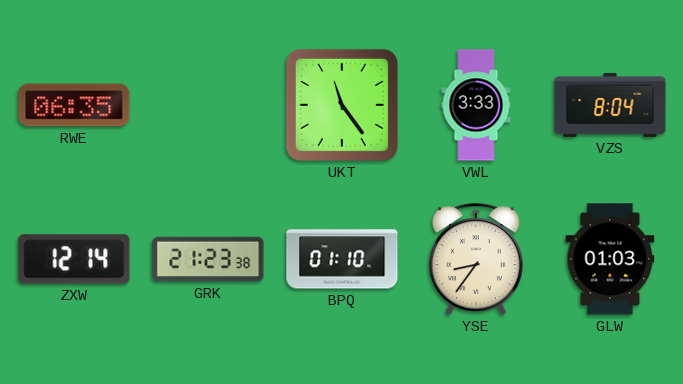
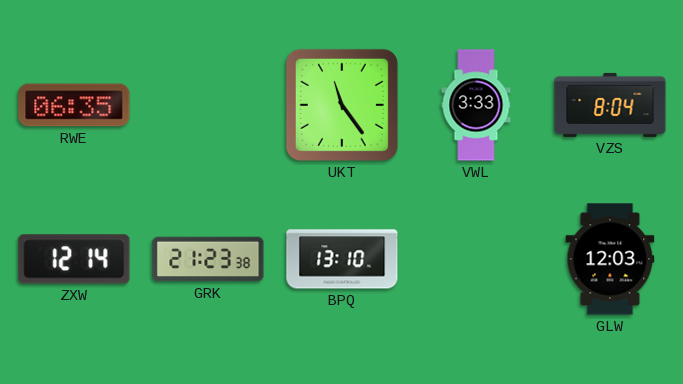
BPQ: 01:10 -> 13:10 (342, 259)
YSE: 8:36 -> none (477, 259)
GLW: 01:03 -> 12:03 (610, 259)
